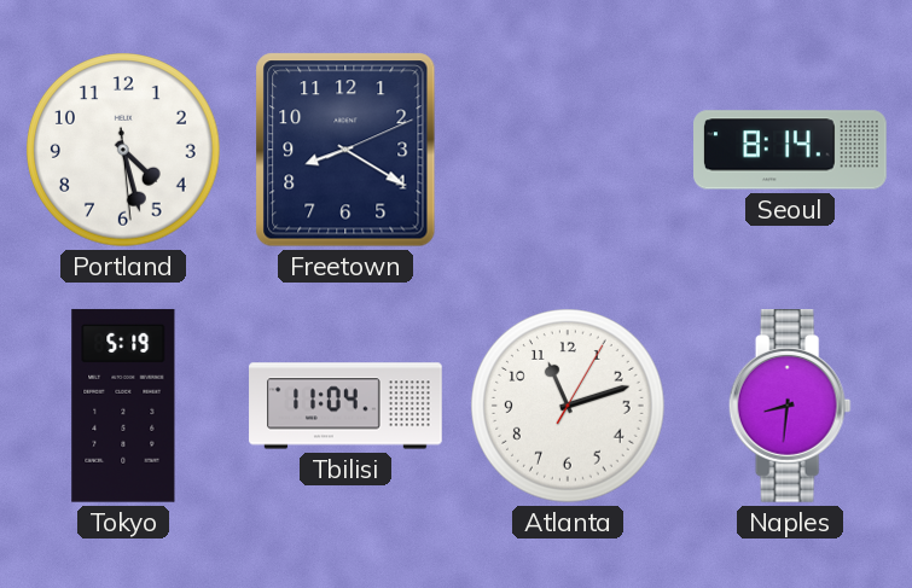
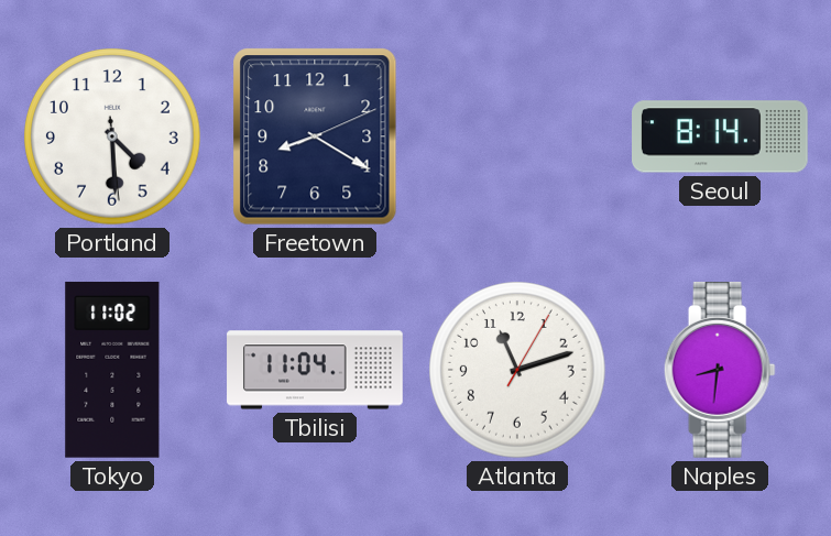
Portland: 4:27 -> 4:29 (113, 138)
Tokyo: 5:19 -> 11:02 (112, 370)
